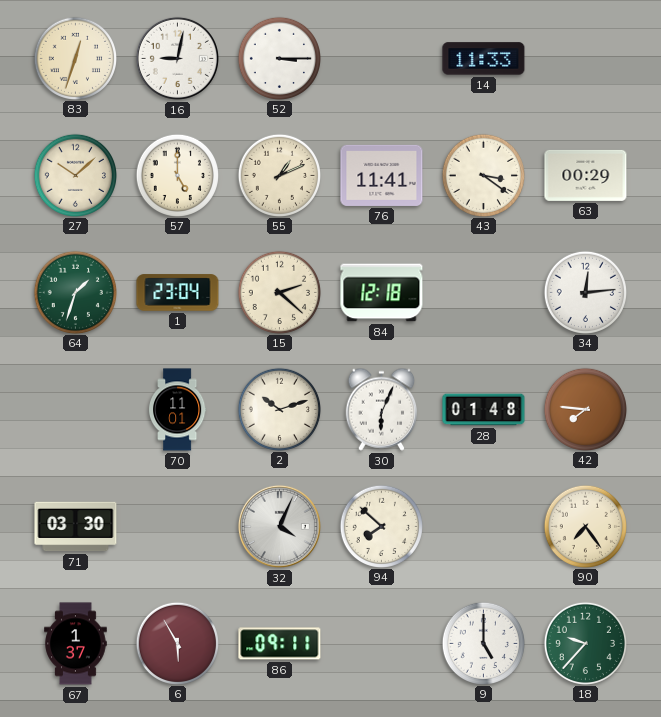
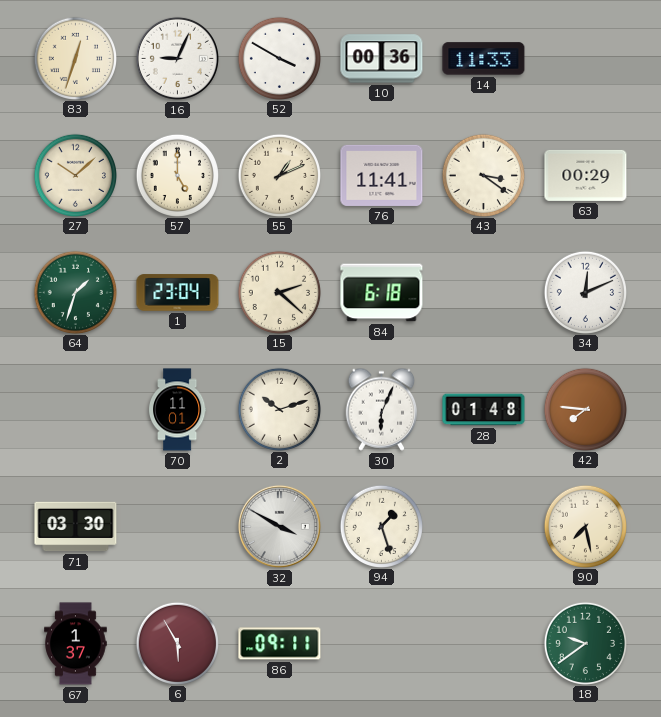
16: 9:02 -> 9:04 (177, 58)
52: 3:15 -> 3:50 (279, 58)
10: none -> 00:36 (382, 59)
84: 12:18 -> 6:18 (382, 293)
34: 12:14 -> 12:11 (585, 292)
32: 4:04 -> 3:50 (279, 526)
94: 7:52 -> 1:27 (381, 526)
90: 7:24 -> 7:28 (585, 526)
9: 5:00 -> none (483, 643)
18: 9:37 -> 9:39 (585, 643)
